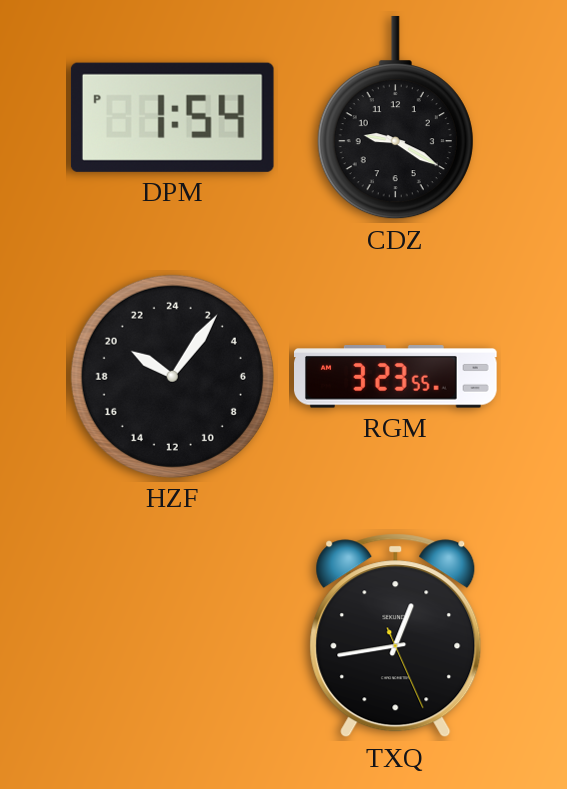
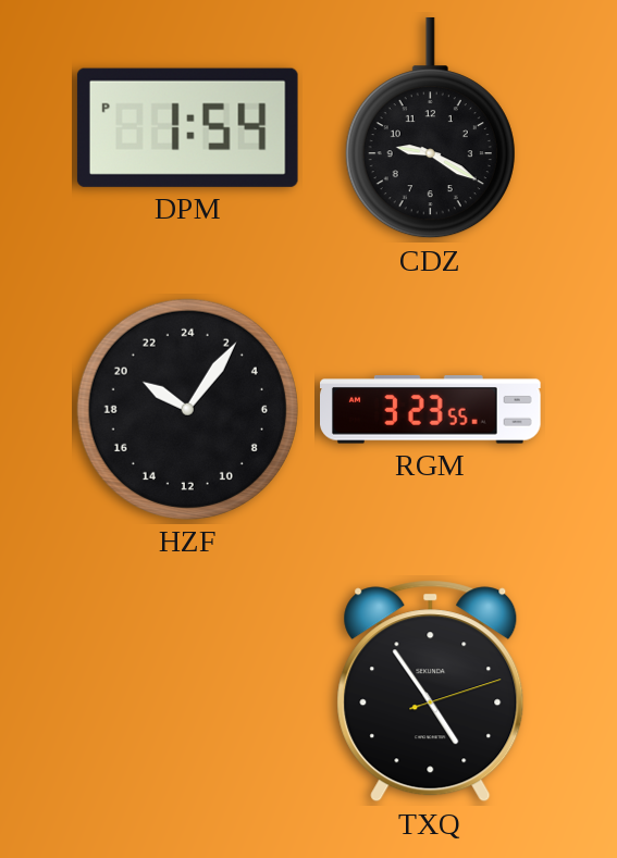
TXQ: 12:43 -> 4:54 (431, 692)
